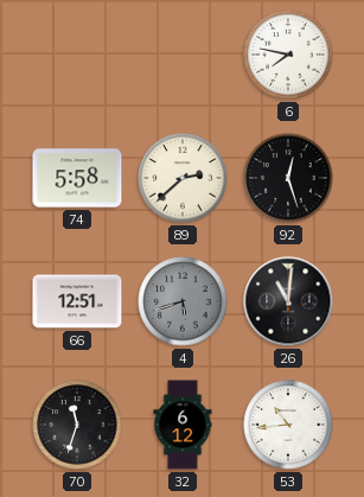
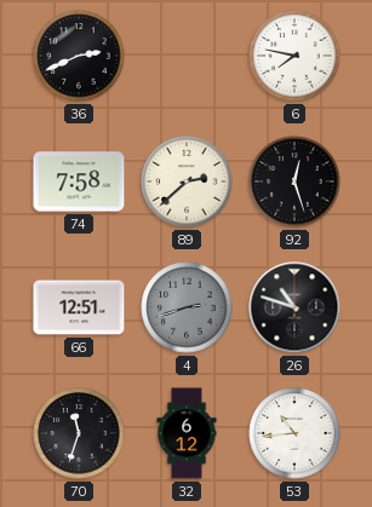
36: none -> 2:41 (79, 56)
74: 5:58 -> 7:58 (79, 182)
4: 5:42 -> 2:42 (187, 307)
26: 11:01 -> 10:48 (294, 307)
